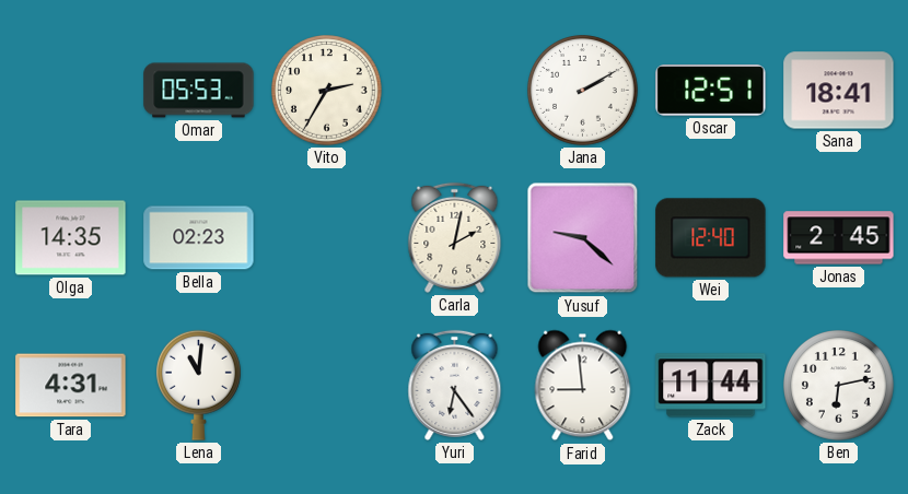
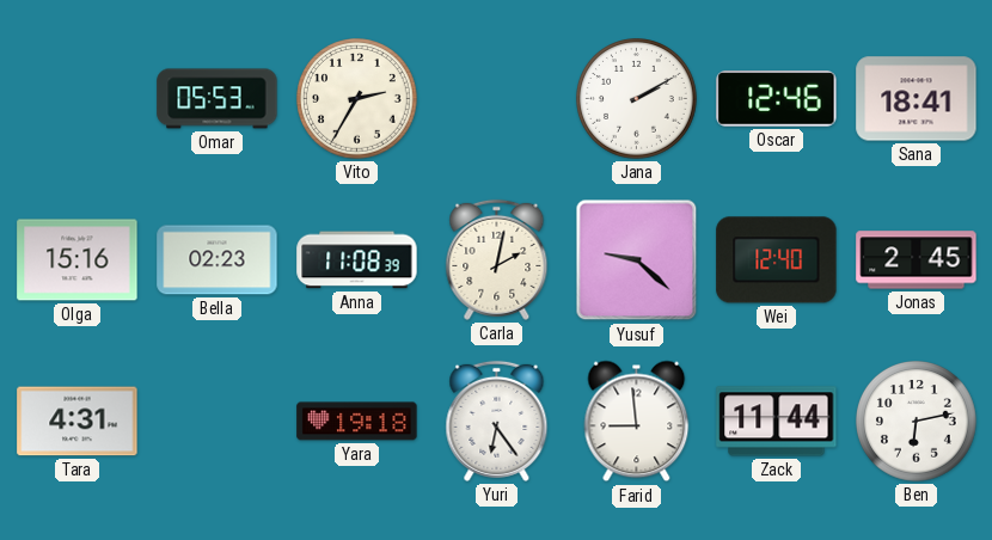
Oscar: 12:51 -> 12:46 (777, 99)
Olga: 14:35 -> 15:16 (78, 260)
Anna: none -> 11:08 (357, 260)
Lena: 11:01 -> none (199, 385)
Yara: none -> 19:18 (357, 422)
